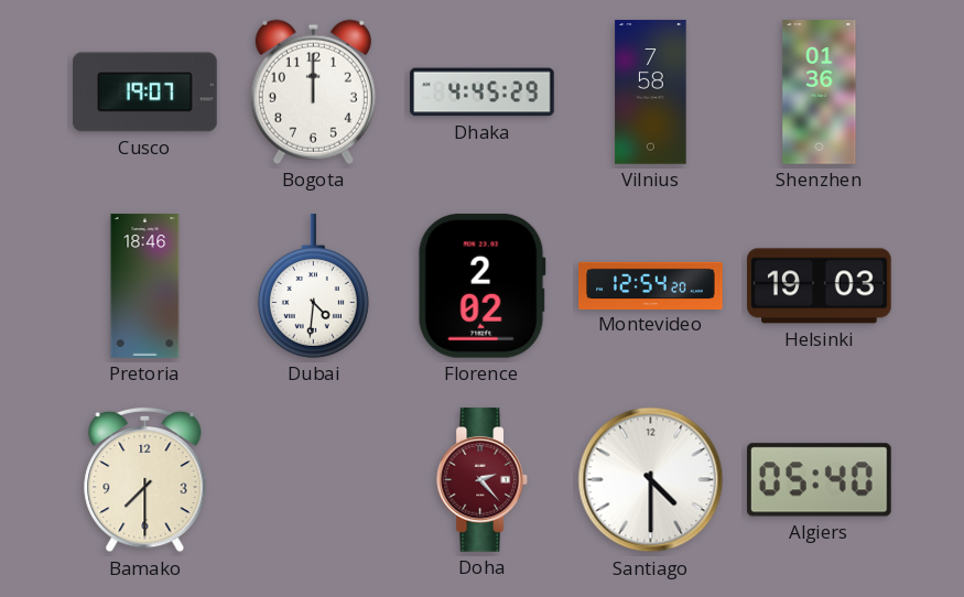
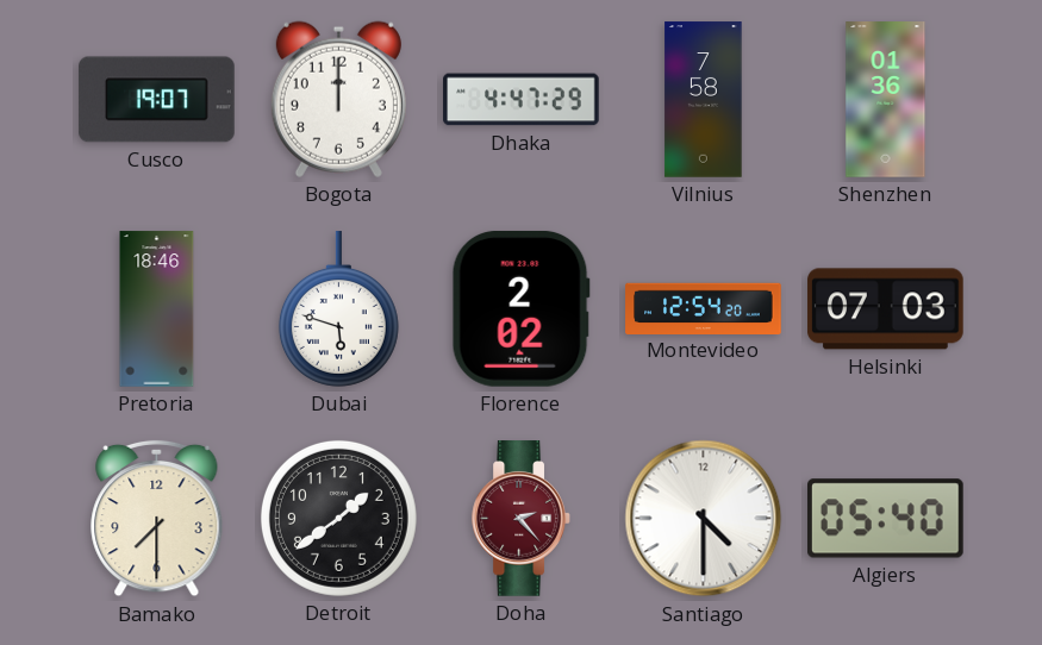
Dhaka: 4:45 -> 4:47 (522, 100)
Dubai: 4:31 -> 5:48 (338, 309)
Helsinki: 19:03 -> 07:03 (886, 309)
Detroit: none -> 1:39 (338, 518)
